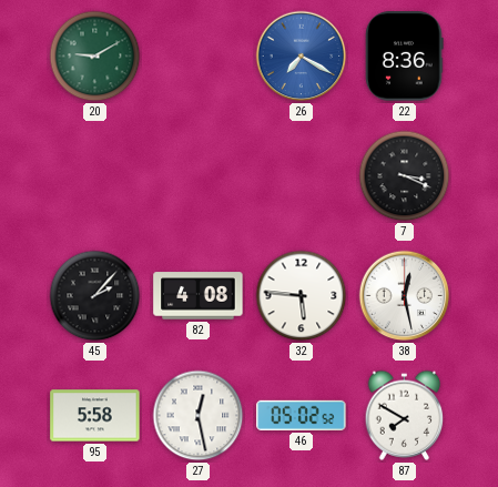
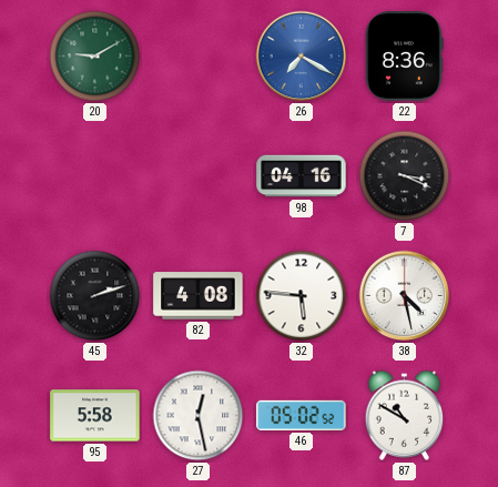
98: none -> 04:16 (302, 176)
45: 2:07 -> 2:12 (95, 296)
38: 12:28 -> 4:28 (405, 296)
87: 7:50 -> 10:50 (405, 415)
